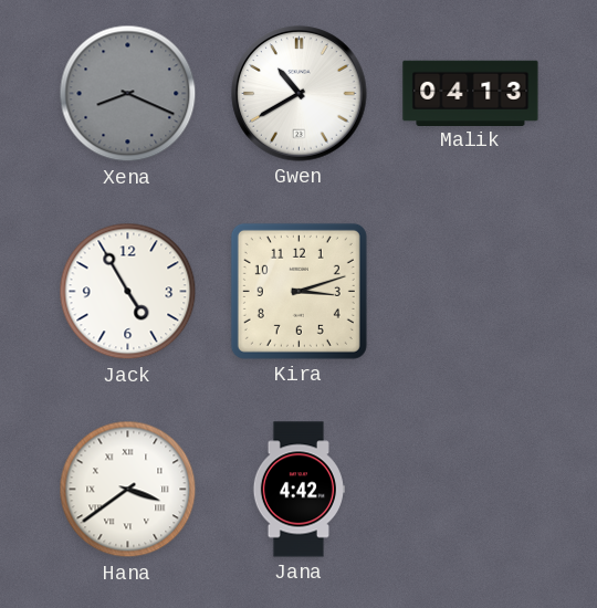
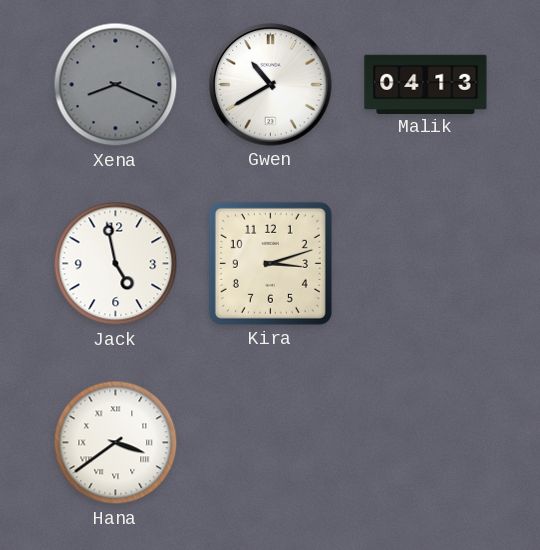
Jack: 4:55 -> 4:58 (116, 264)
Jana: 4:42 -> none (298, 490)
